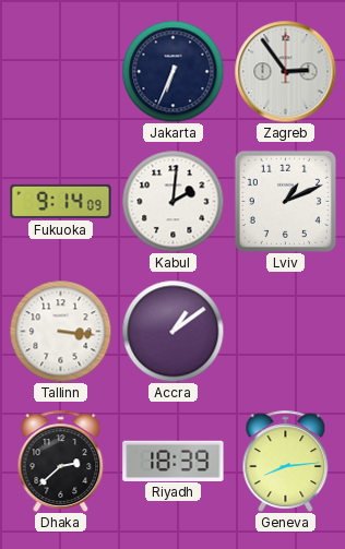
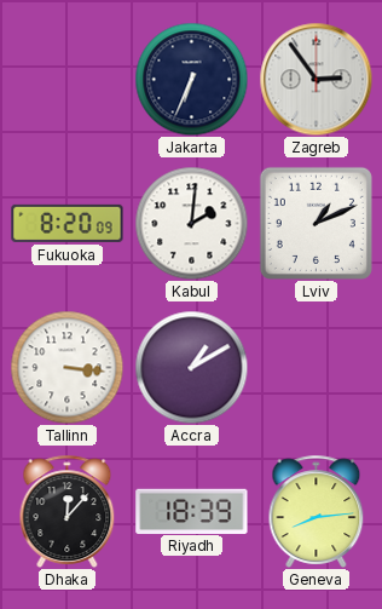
Fukuoka: 9:14 -> 8:20 (68, 223)
Accra: 1:09 -> 1:10 (191, 367)
Dhaka: 2:38 -> 12:07 (68, 511)
